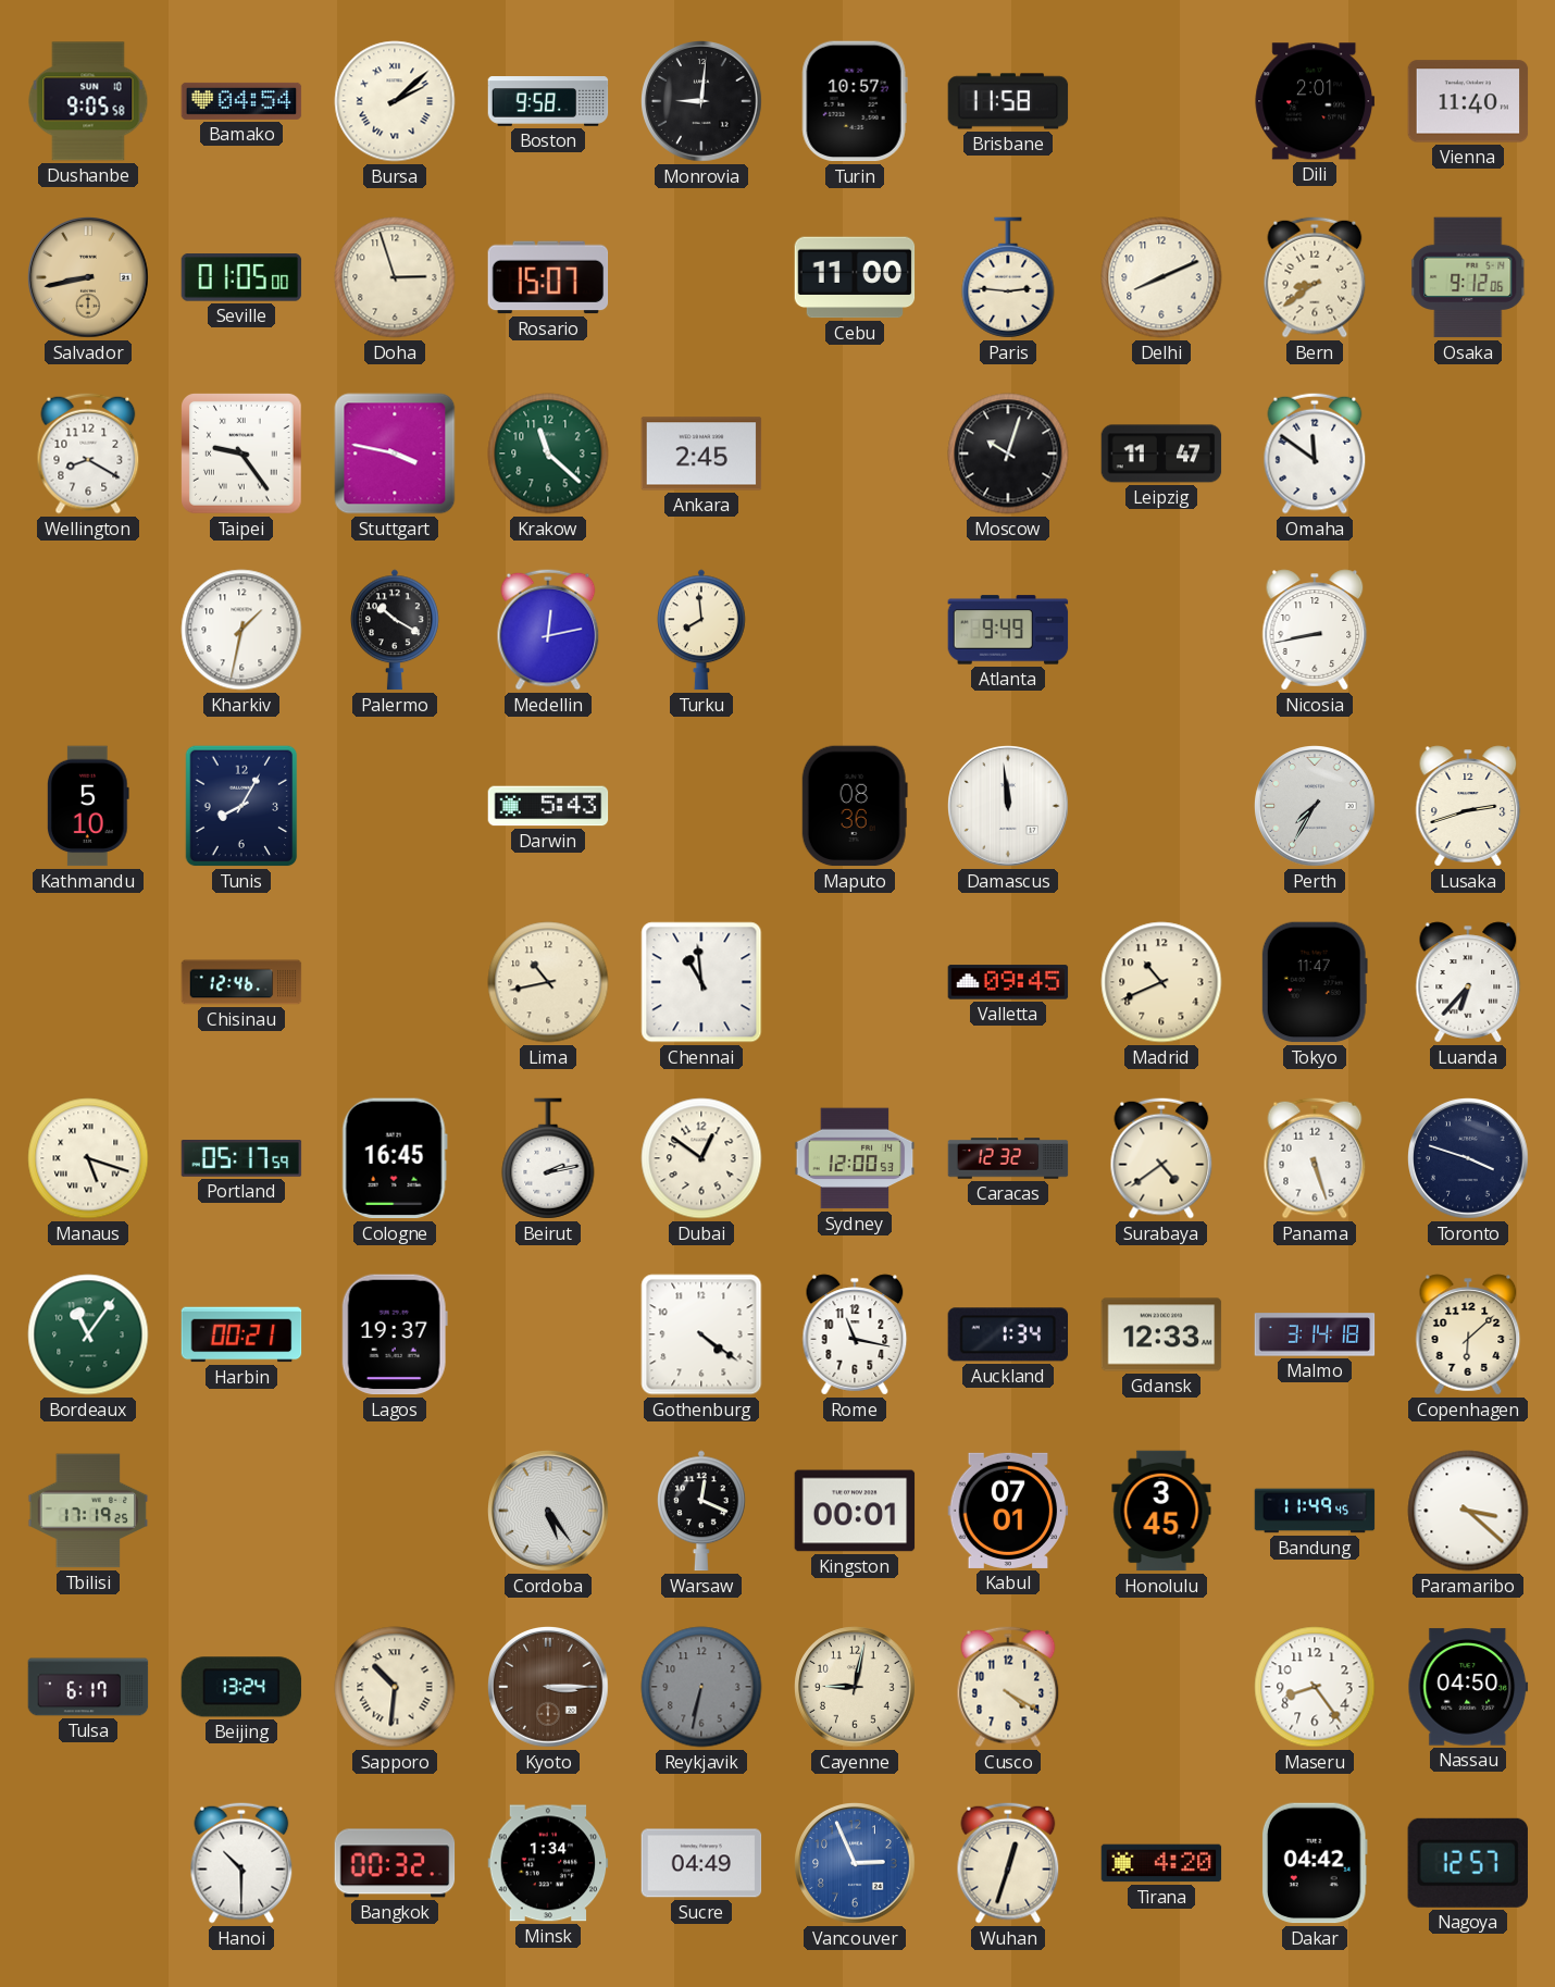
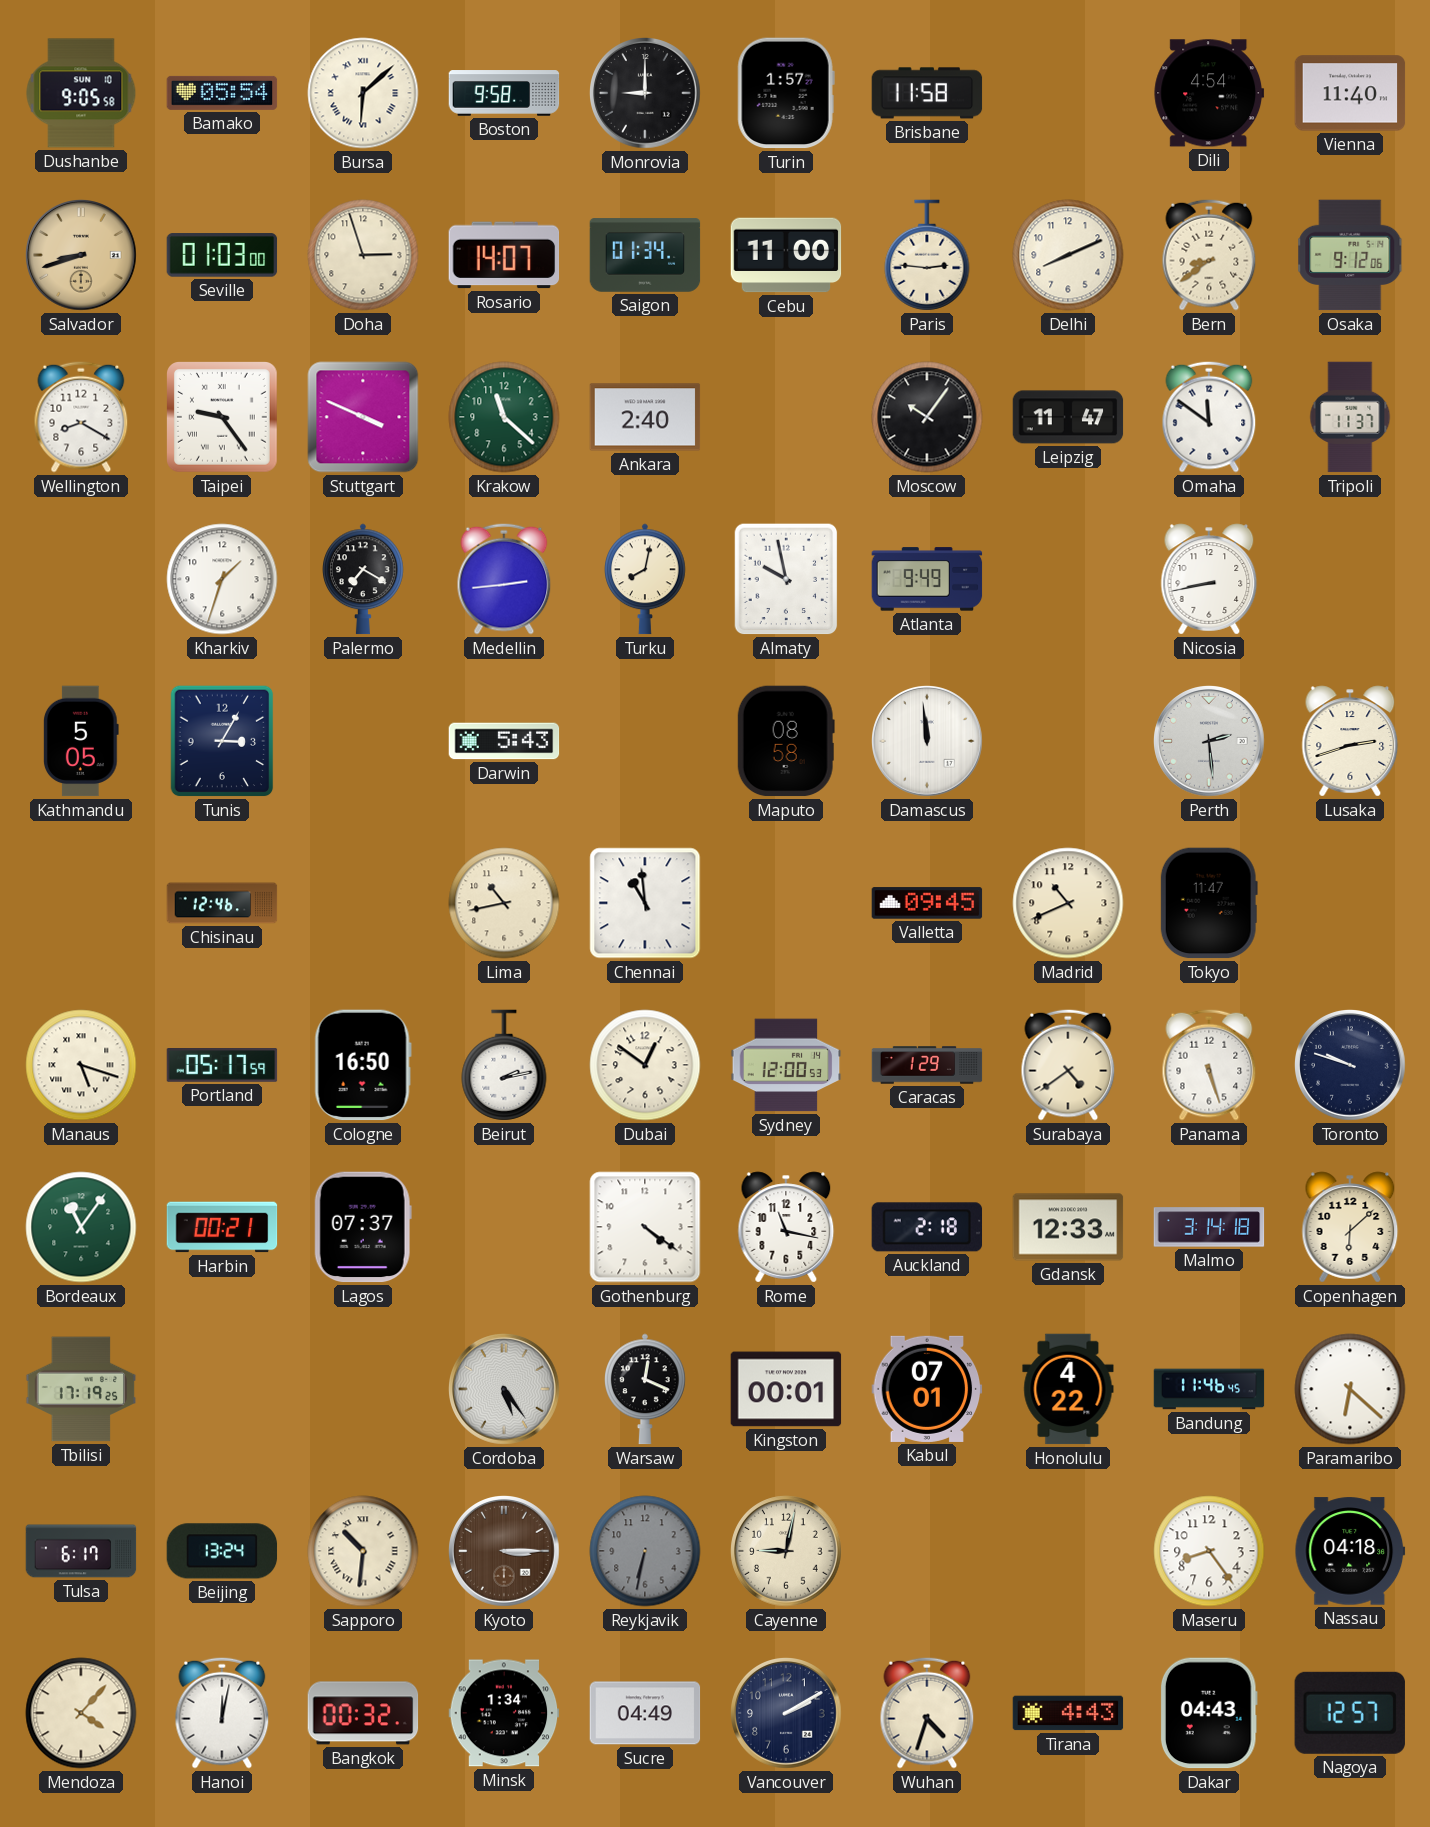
Bamako: 04:54 -> 05:54 (222, 93)
Bursa: 2:08 -> 6:08 (363, 93)
Monrovia: 9:01 -> 9:00 (645, 93)
Turin: 10:57 -> 1:57 (786, 93)
Dili: 2:01 -> 4:54 (1209, 93)
Salvador: 8:43 -> 8:42 (81, 255)
Seville: 01:05 -> 01:03 (222, 255)
Rosario: 15:07 -> 14:07 (504, 255)
Saigon: none -> 01:34 (645, 255)
Stuttgart: 3:47 -> 3:49 (363, 417)
Ankara: 2:45 -> 2:40 (645, 417)
Moscow: 10:03 -> 10:06 (927, 417)
Tripoli: none -> 11:37 (1350, 417)
Kharkiv: 1:32 -> 1:33 (222, 579)
Palermo: 10:20 -> 7:20 (364, 579)
Medellin: 12:13 -> 2:44 (504, 579)
Turku: 7:59 -> 8:02 (646, 579)
Almaty: none -> 9:58 (786, 579)
Kathmandu: 5:10 -> 5:05 (81, 741)
Tunis: 8:05 -> 3:05 (222, 741)
Maputo: 08:36 -> 08:58 (786, 741)
Perth: 7:35 -> 2:29 (1209, 741)
Luanda: 6:37 -> none (1468, 982)
Cologne: 16:45 -> 16:50 (363, 1065)
Caracas: 12:32 -> 1:29 (927, 1065)
Toronto: 3:48 -> 9:48 (1350, 1065)
Lagos: 19:37 -> 07:37 (363, 1227)
Auckland: 1:34 -> 2:18 (927, 1227)
Honolulu: 3:45 -> 4:22 (1068, 1389)
Bandung: 11:49 -> 11:46 (1209, 1389)
Paramaribo: 3:22 -> 6:22 (1350, 1389)
Cusco: 4:20 -> none (1008, 1687)
Nassau: 04:50 -> 04:18 (1350, 1551)
Mendoza: none -> 4:07 (81, 1713)
Hanoi: 10:30 -> 12:02 (222, 1713)
Vancouver: 2:56 -> 2:10 (786, 1713)
Vancouver dial: blue -> navy (786, 1713)
Wuhan: 12:33 -> 4:33 (927, 1713)
Tirana: 4:20 -> 4:43 (1068, 1713)
Dakar: 04:42 -> 04:43 (1209, 1713)
